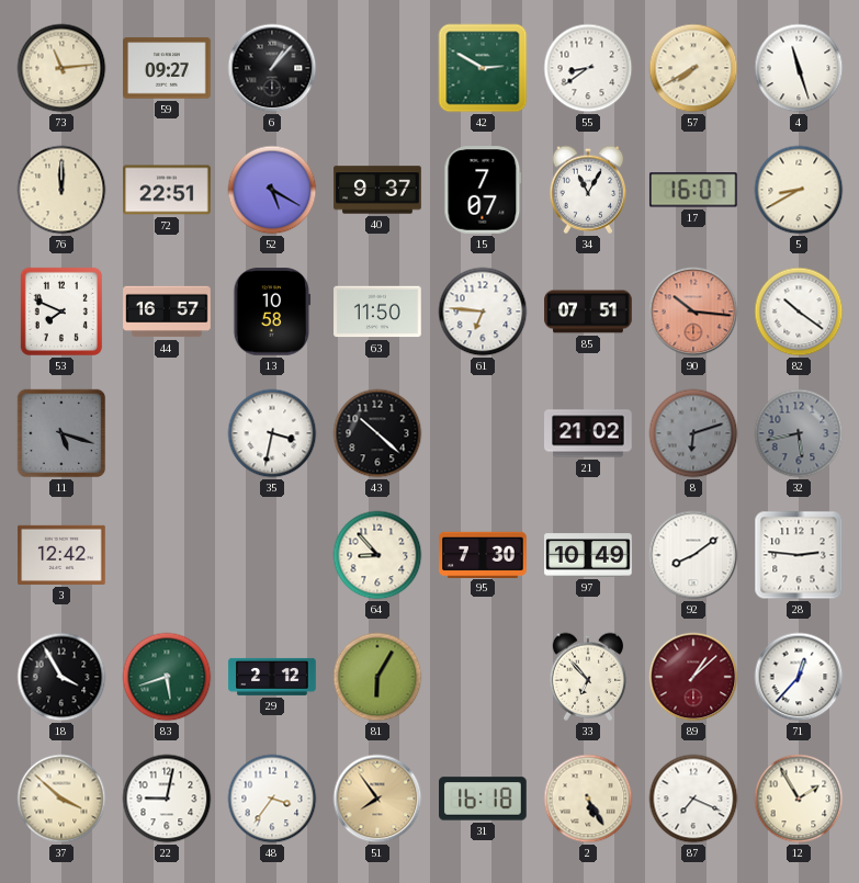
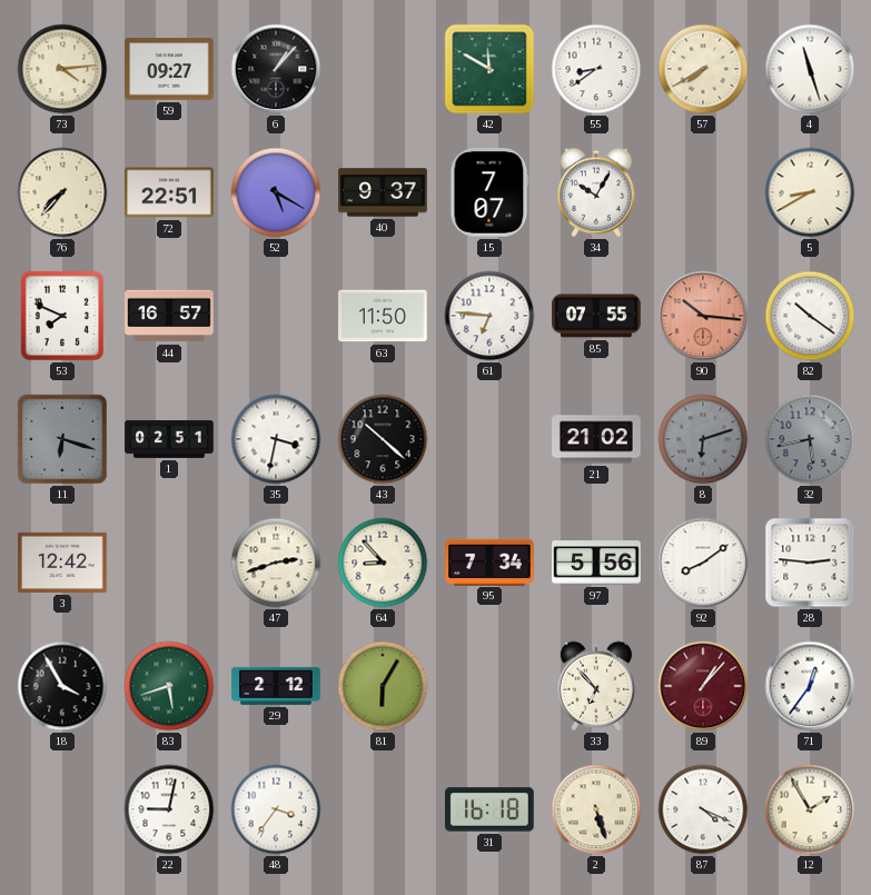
73: 11:14 -> 4:14 (62, 69)
42: 2:50 -> 11:50 (489, 69)
76: 12:00 -> 7:37 (62, 192)
34: 11:05 -> 10:05 (596, 192)
17: 16:07 -> none (693, 190)
13: 10:58 -> none (272, 312)
85: 07:51 -> 07:55 (596, 316)
11: 5:18 -> 6:18 (62, 439)
1: none -> 02:51 (169, 439)
47: none -> 2:42 (276, 563)
95: 7:30 -> 7:34 (489, 561)
97: 10:49 -> 5:56 (596, 563)
89: 1:08 -> 1:07 (703, 686)
71: 12:37 -> 12:36 (810, 686)
37: 3:52 -> none (61, 799)
51: 7:54 -> none (377, 799)
2: 5:25 -> 5:27 (596, 809)
87: 7:19 -> 4:19 (703, 809)
